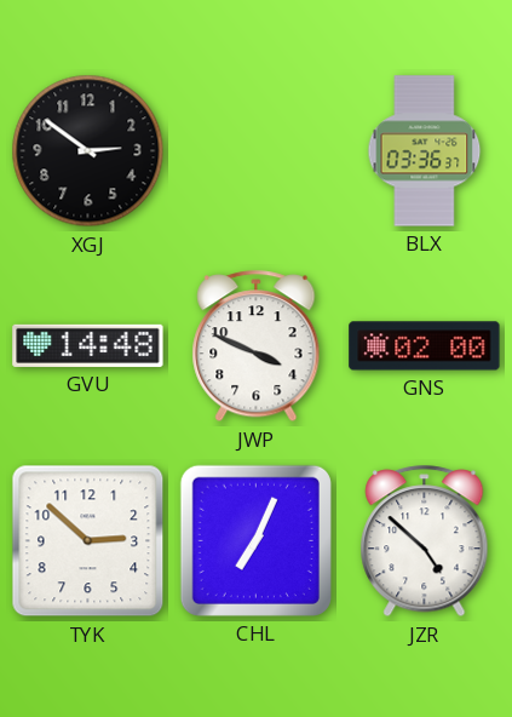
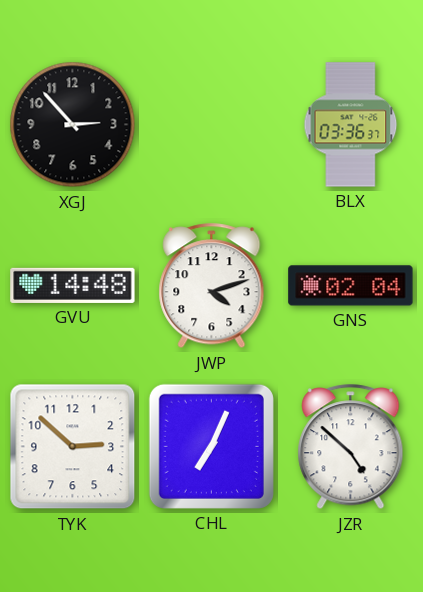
XGJ: 2:51 -> 2:53 (73, 125)
JWP: 3:49 -> 4:12 (212, 286)
GNS: 02:00 -> 02:04 (351, 286)
